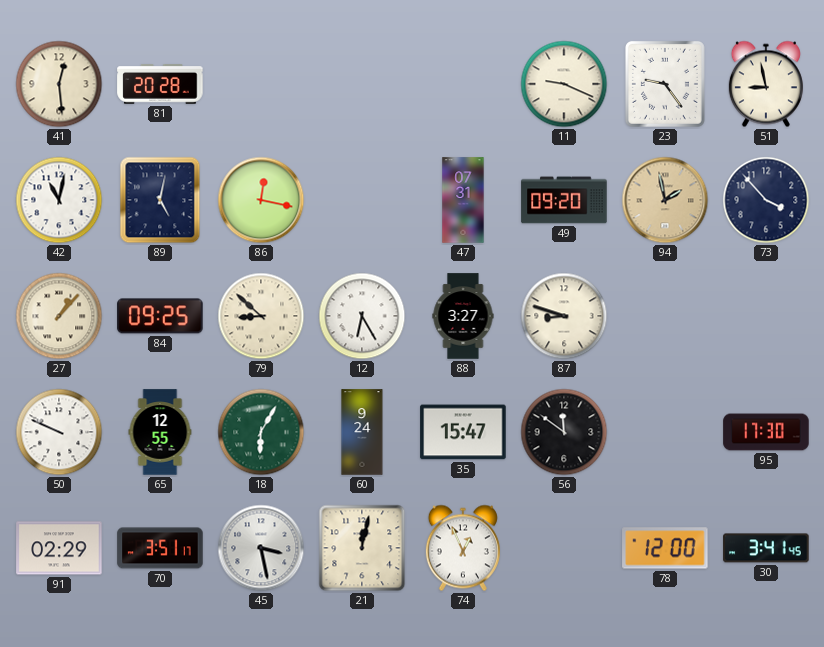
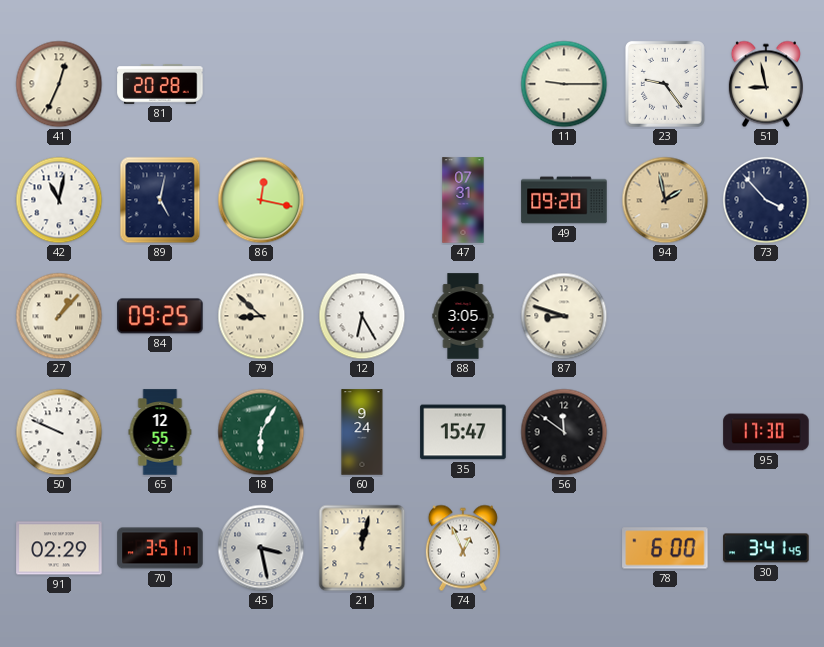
41: 12:29 -> 12:34 (59, 84)
11: 9:19 -> 9:15 (564, 84)
88: 3:27 -> 3:05 (463, 316)
78: 12:00 -> 6:00 (665, 548)
